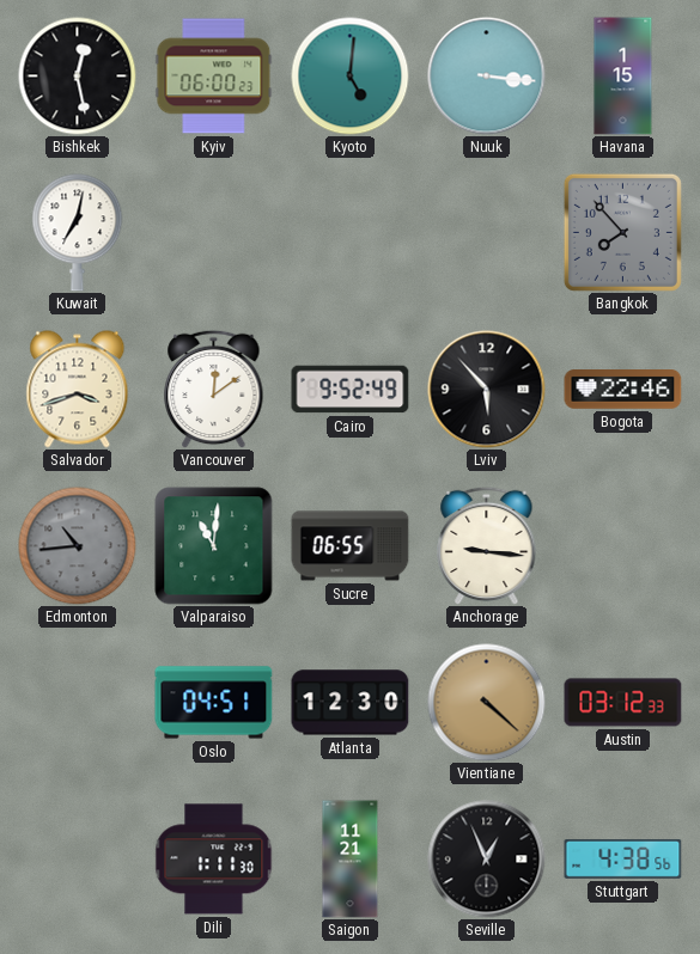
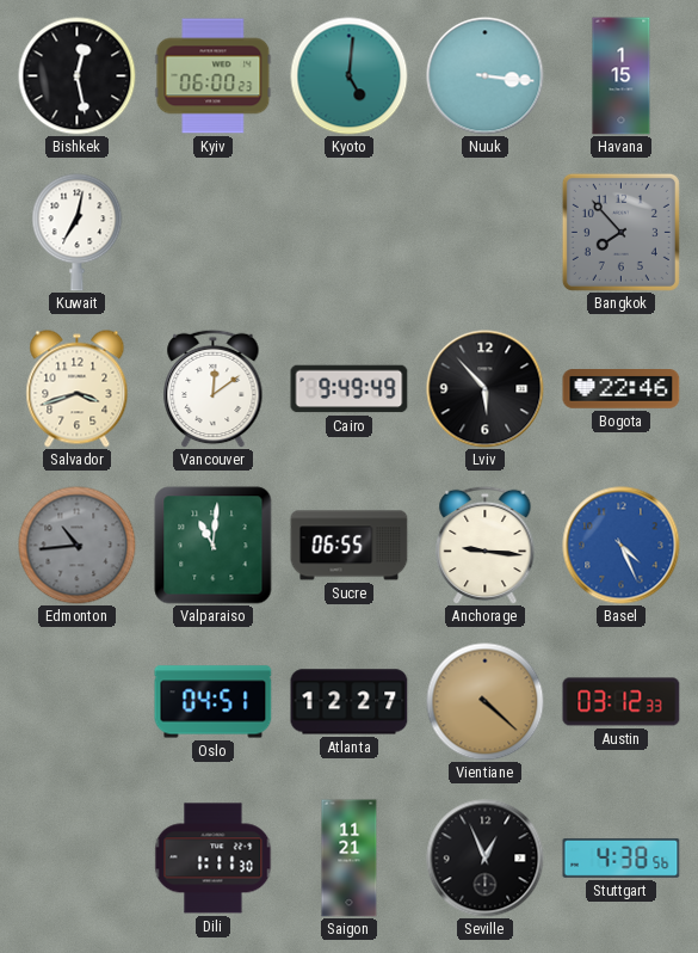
Cairo: 9:52 -> 9:49 (350, 389)
Basel: none -> 4:26 (622, 546)
Atlanta: 12:30 -> 12:27 (350, 702)
